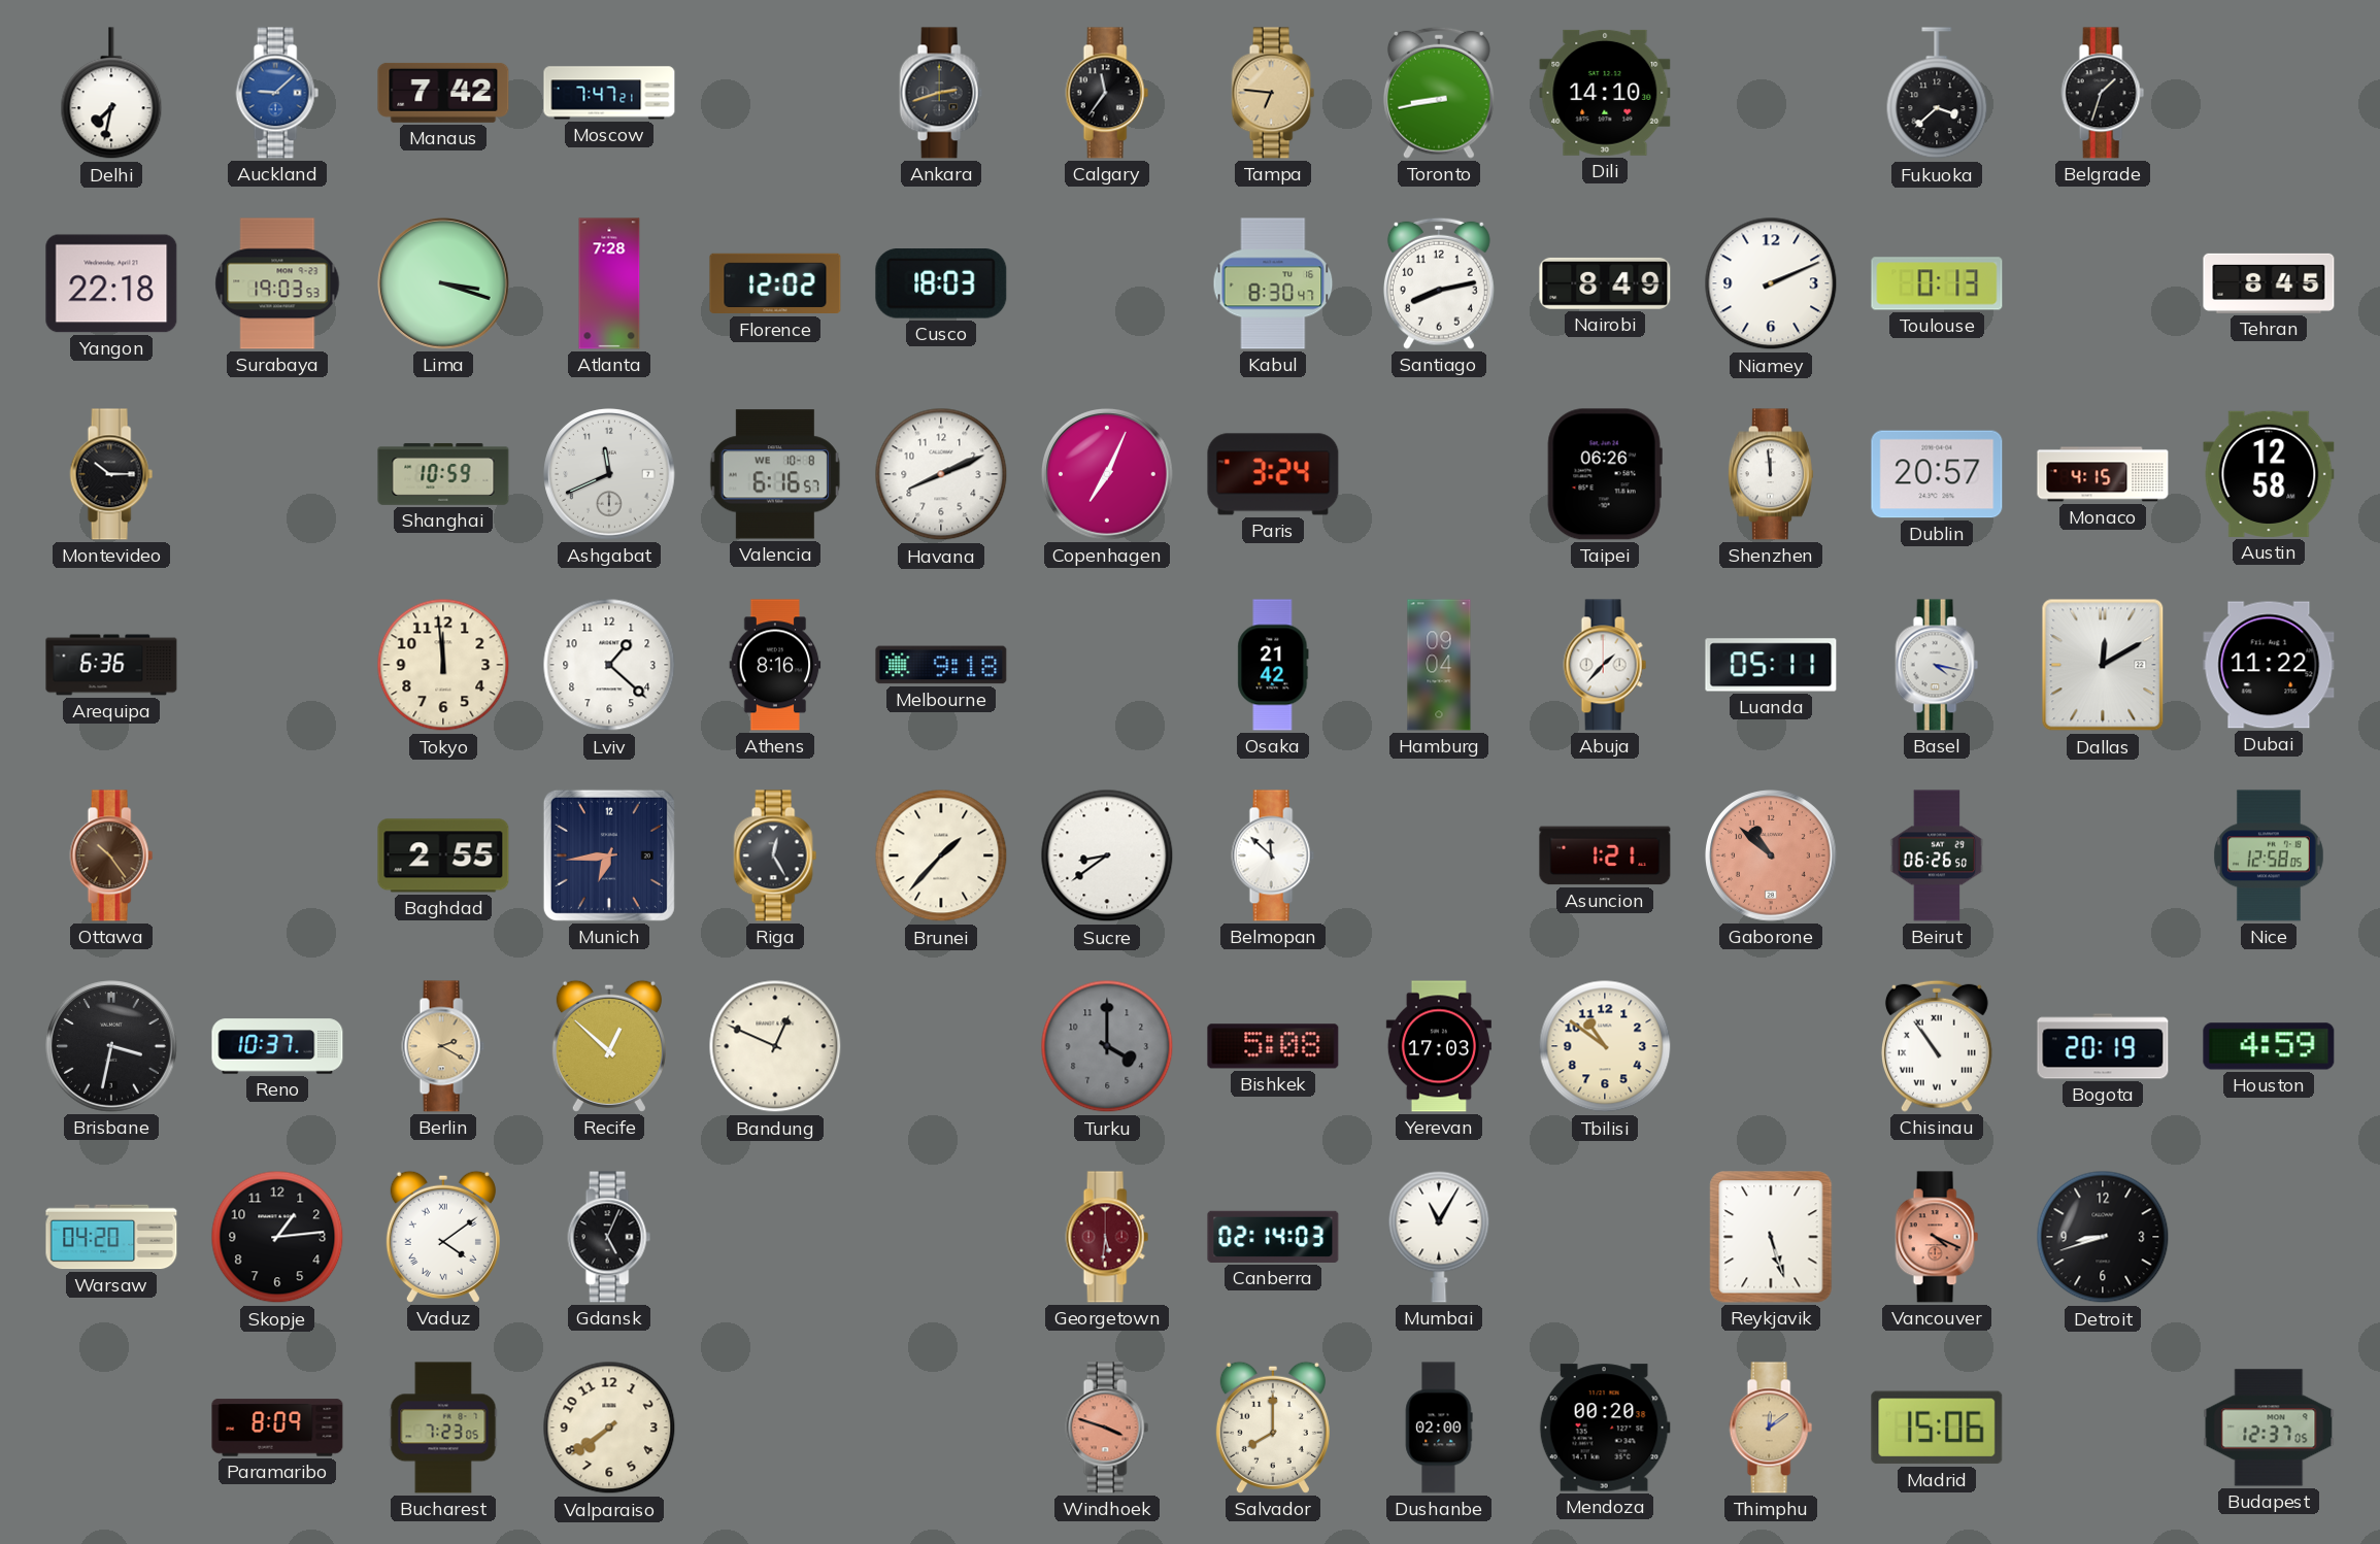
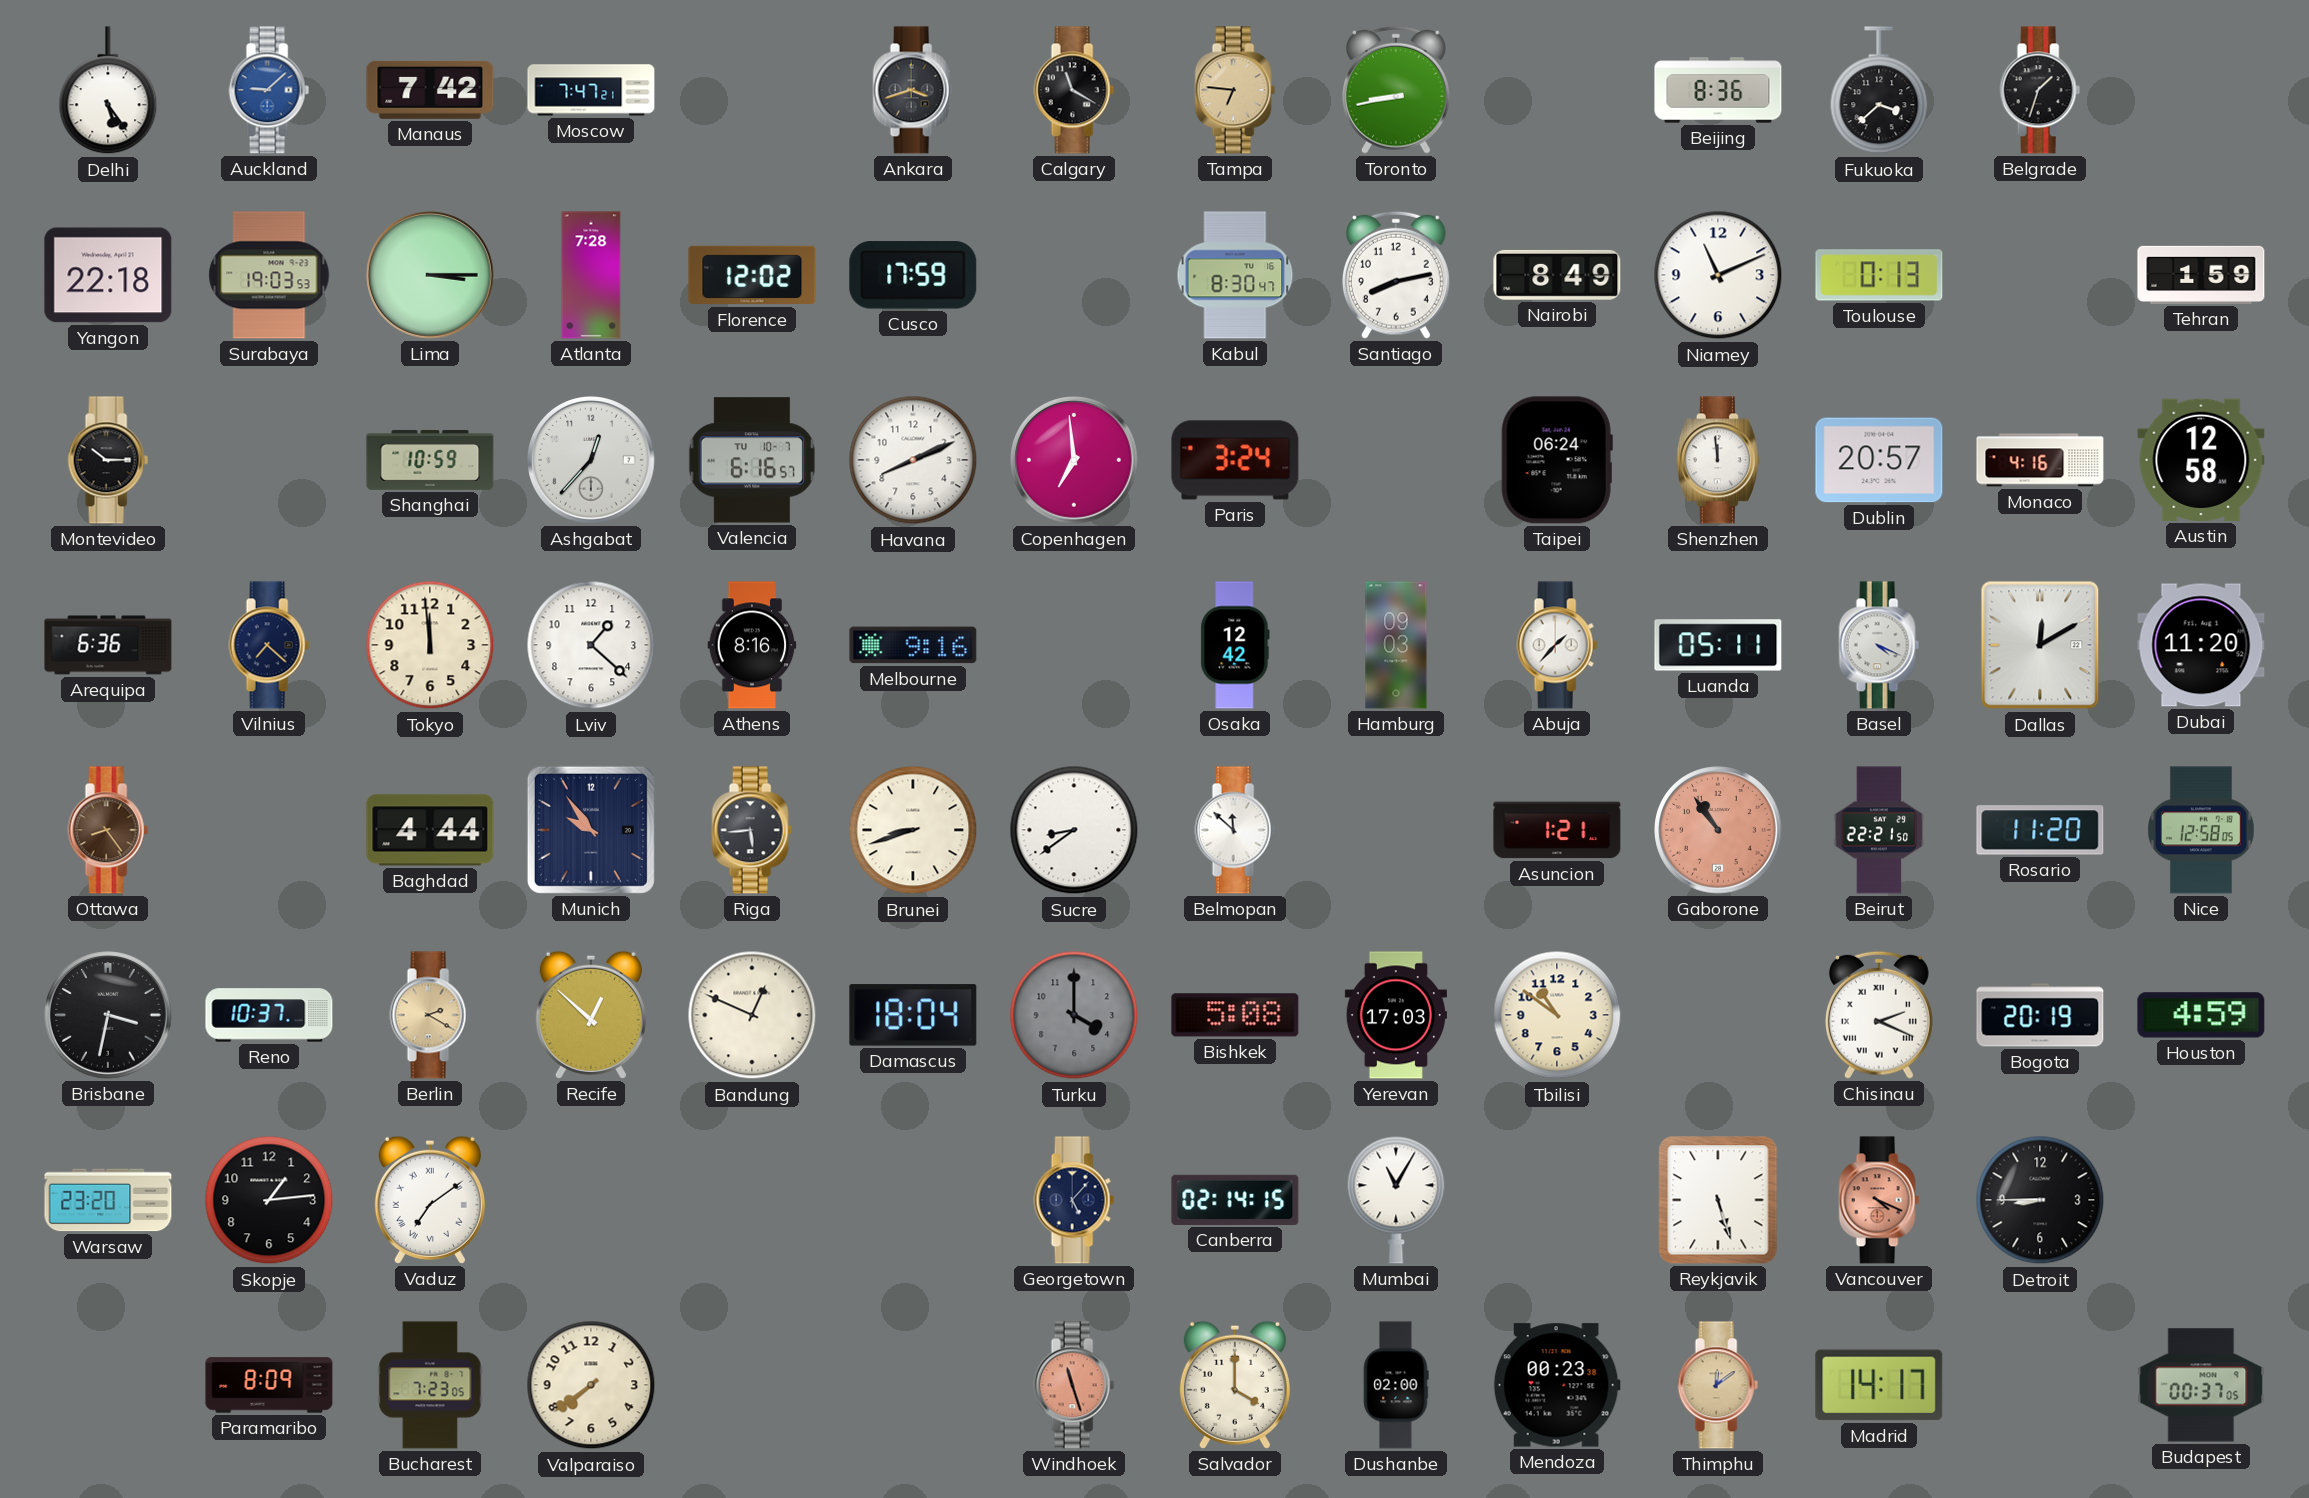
Delhi: 7:32 -> 5:24 (108, 91)
Ankara: 2:42 -> 3:42 (913, 90)
Calgary: 11:36 -> 11:20 (1074, 90)
Dili: 14:10 -> none (1605, 93)
Beijing: none -> 8:36 (1718, 90)
Lima: 3:18 -> 3:15 (431, 276)
Cusco: 18:03 -> 17:59 (913, 275)
Niamey: 2:11 -> 11:11 (1718, 275)
Tehran: 8:45 -> 1:59 (2201, 275)
Ashgabat: 11:41 -> 12:37 (592, 461)
Valencia date: WE 10-8 -> TU 10-7 (752, 460)
Copenhagen: 7:04 -> 6:59 (1075, 461)
Taipei: 06:26 -> 06:24 (1557, 460)
Monaco: 4:15 -> 4:16 (2040, 460)
Vilnius: none -> 7:22 (269, 645)
Melbourne: 9:18 -> 9:16 (913, 645)
Osaka: 21:42 -> 12:42 (1235, 645)
Hamburg: 09:04 -> 09:03 (1396, 645)
Basel: 4:17 -> 4:19 (1879, 645)
Dubai: 11:22 -> 11:20 (2201, 645)
Ottawa: 10:24 -> 8:24 (108, 830)
Baghdad: 2:55 -> 4:44 (430, 830)
Munich: 6:44 -> 9:54 (591, 830)
Riga: 12:25 -> 5:44 (752, 830)
Brunei: 1:37 -> 8:42 (913, 830)
Gaborone: 10:52 -> 10:54 (1719, 831)
Beirut: 06:26 -> 22:21 (1879, 830)
Rosario: none -> 11:20 (2040, 830)
Damascus: none -> 18:04 (913, 1015)
Chisinau: 10:54 -> 2:19 (1879, 1015)
Warsaw: 04:20 -> 23:20 (108, 1200)
Vaduz: 4:09 -> 7:09 (430, 1200)
Gdansk: 5:04 -> none (609, 1237)
Georgetown: 5:31 -> 5:07 (1074, 1200)
Georgetown dial: burgundy -> navy (1074, 1200)
Canberra: 02:14:03 -> 02:14:15 (1235, 1200)
Detroit: 8:42 -> 8:45 (2040, 1200)
Windhoek: 3:48 -> 11:27 (1074, 1385)
Salvador: 8:00 -> 4:00 (1235, 1385)
Mendoza: 00:20 -> 00:23 (1557, 1385)
Madrid: 15:06 -> 14:17 (1879, 1385)
Budapest: 12:37 -> 00:37 (2201, 1385)
